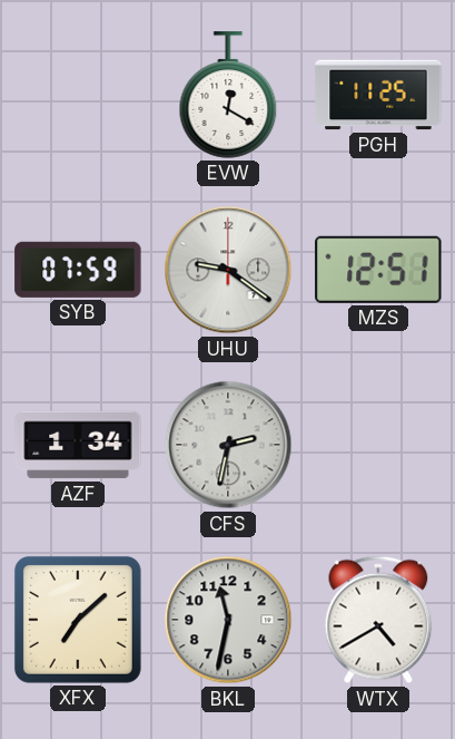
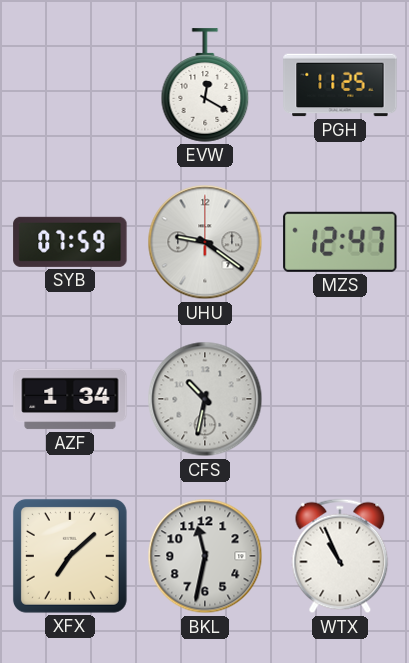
MZS: 12:51 -> 12:47 (340, 242)
CFS: 2:32 -> 10:32 (205, 399)
WTX: 4:40 -> 10:56 (340, 556)
